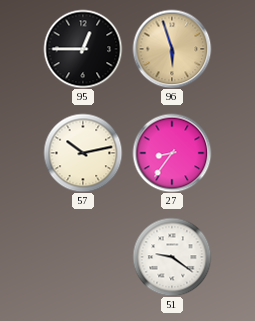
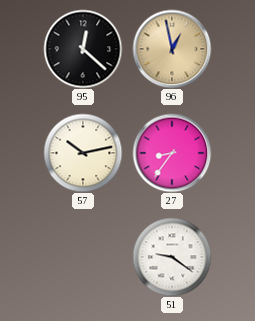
95: 12:45 -> 12:22 (83, 49)
96: 5:57 -> 12:58 (172, 49)
